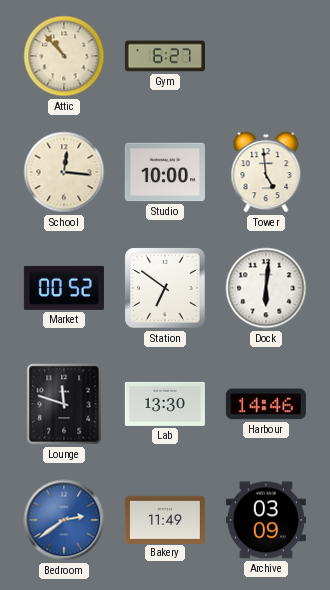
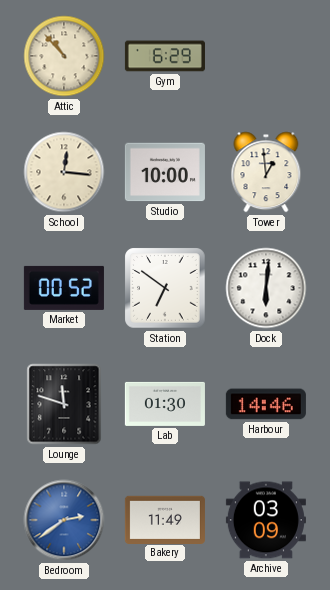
Gym: 6:27 -> 6:29 (165, 56)
Tower: 4:59 -> 12:59 (266, 172)
Lab: 13:30 -> 01:30 (165, 404)
